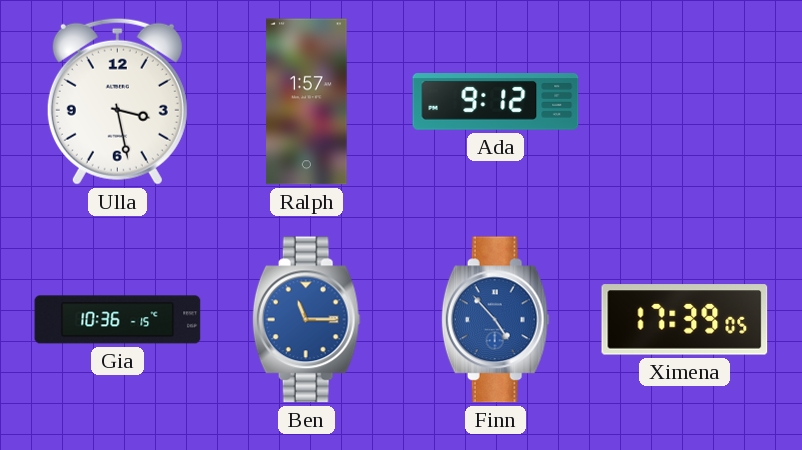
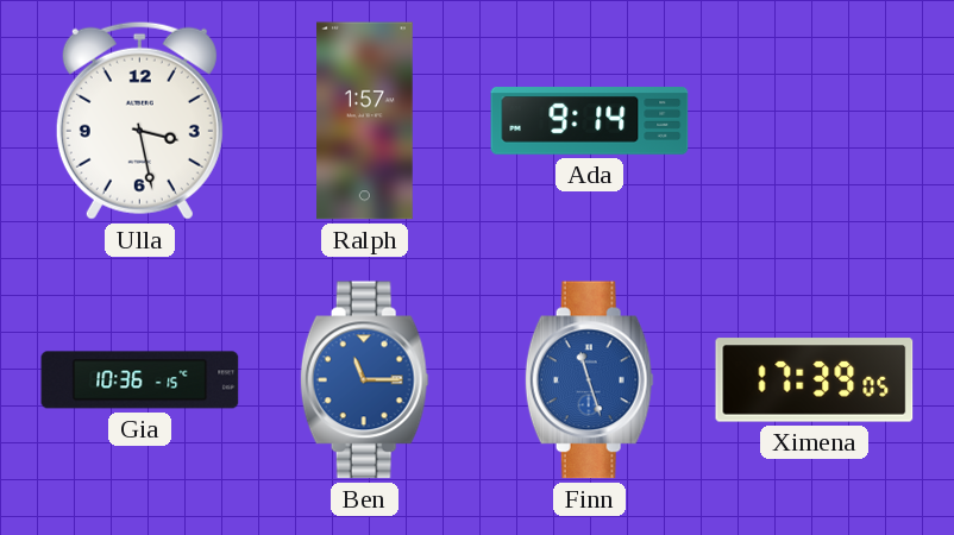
Ada: 9:12 -> 9:14 (590, 121)
Finn: 4:53 -> 11:27 (589, 380)
